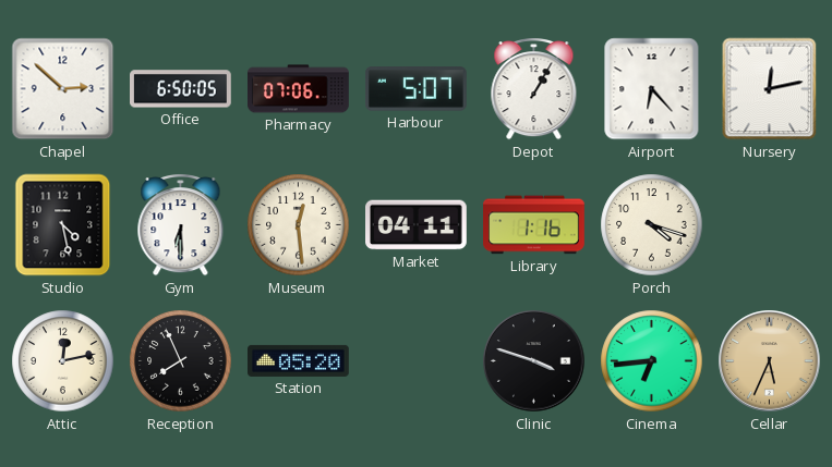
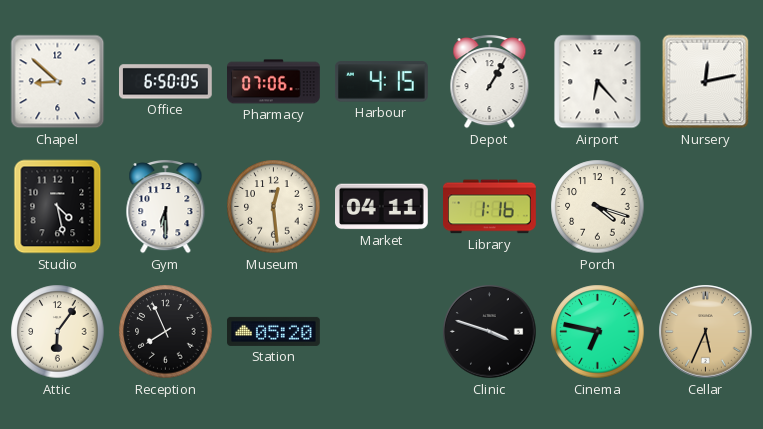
Chapel: 2:52 -> 8:52 (58, 82)
Harbour: 5:07 -> 4:15 (381, 82)
Attic: 12:13 -> 6:06 (58, 332)
Cinema: 6:44 -> 6:47 (598, 332)
